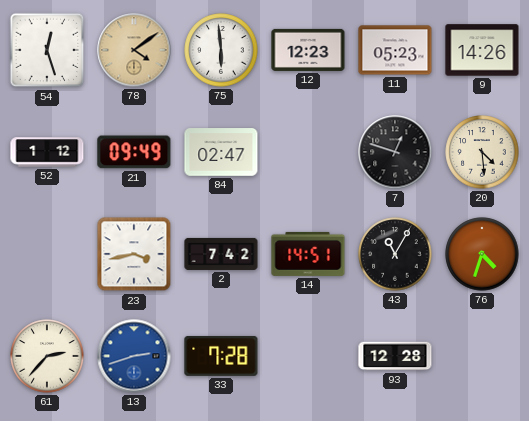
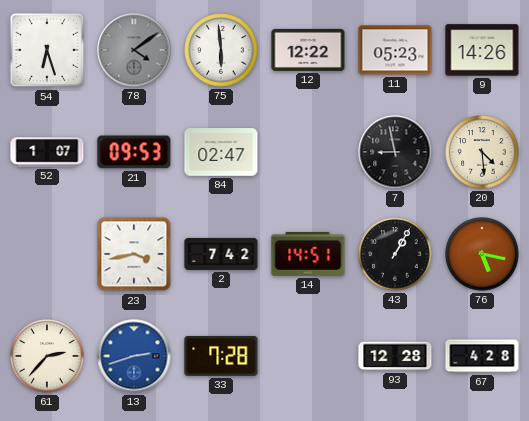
54: 12:27 -> 6:27 (47, 50)
78 dial: champagne -> grey (134, 50)
12: 12:23 -> 12:22 (308, 50)
52: 1:12 -> 1:07 (47, 152)
21: 09:49 -> 09:53 (134, 152)
7: 12:48 -> 8:58 (395, 152)
43: 11:05 -> 1:05 (395, 254)
76: 4:33 -> 5:17 (482, 254)
67: none -> 4:28 (482, 356)
